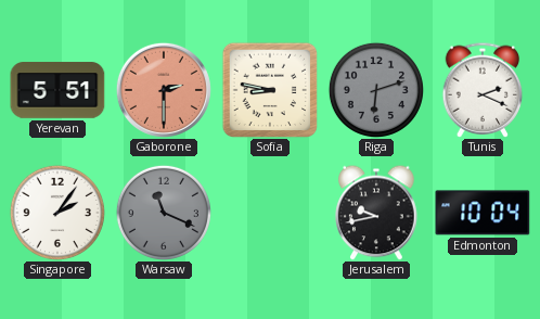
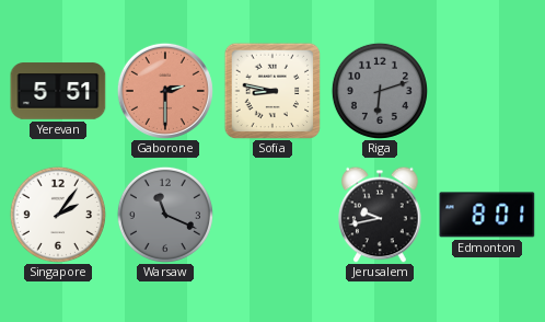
Tunis: 2:19 -> none (483, 90)
Edmonton: 10:04 -> 8:01 (487, 215)
